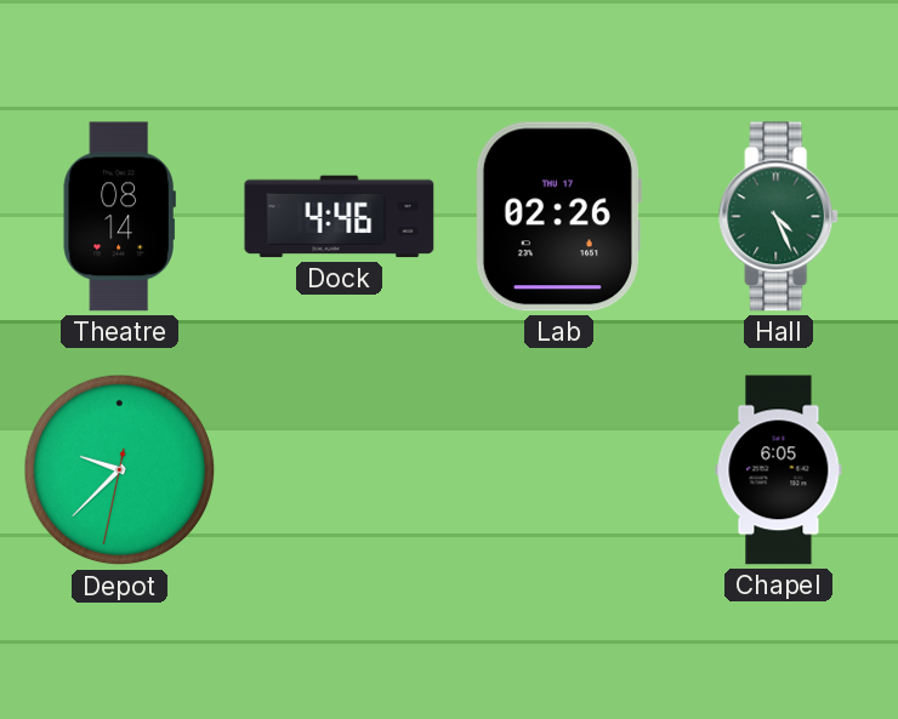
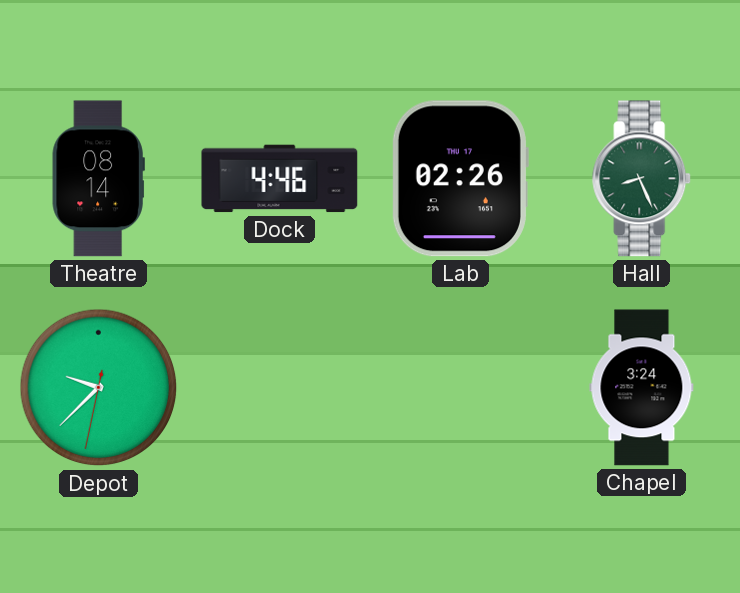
Hall: 4:26 -> 8:26 (642, 179)
Chapel: 6:05 -> 3:24 (642, 388)
